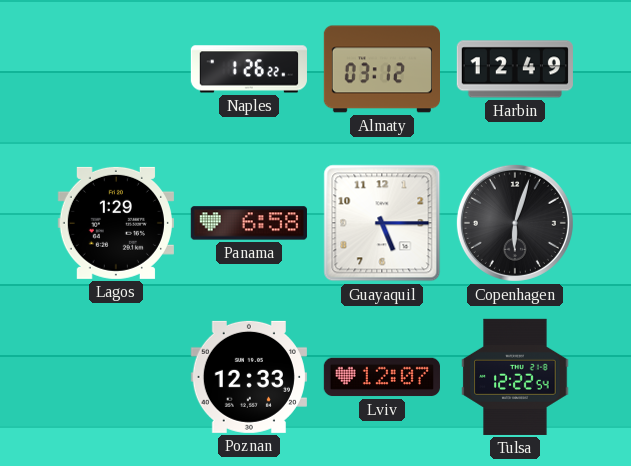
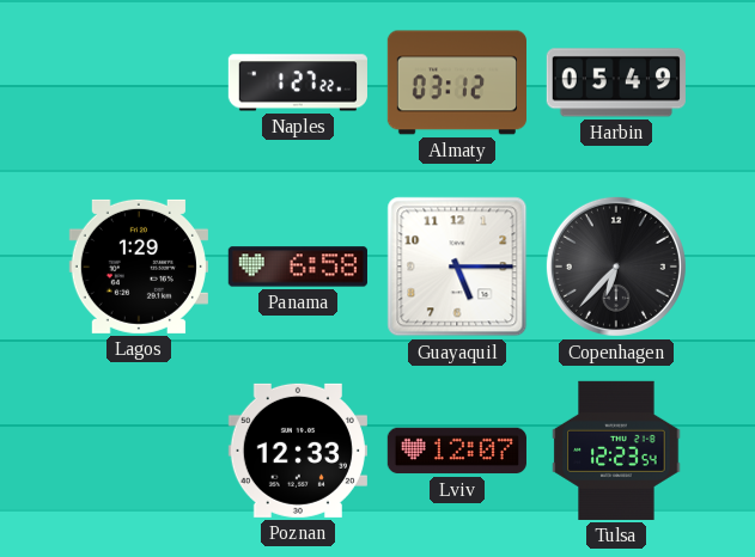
Naples: 1:26 -> 1:27 (298, 82)
Harbin: 12:49 -> 05:49 (616, 82)
Copenhagen: 6:03 -> 6:37 (616, 267)
Tulsa: 12:22 -> 12:23 (616, 451)
